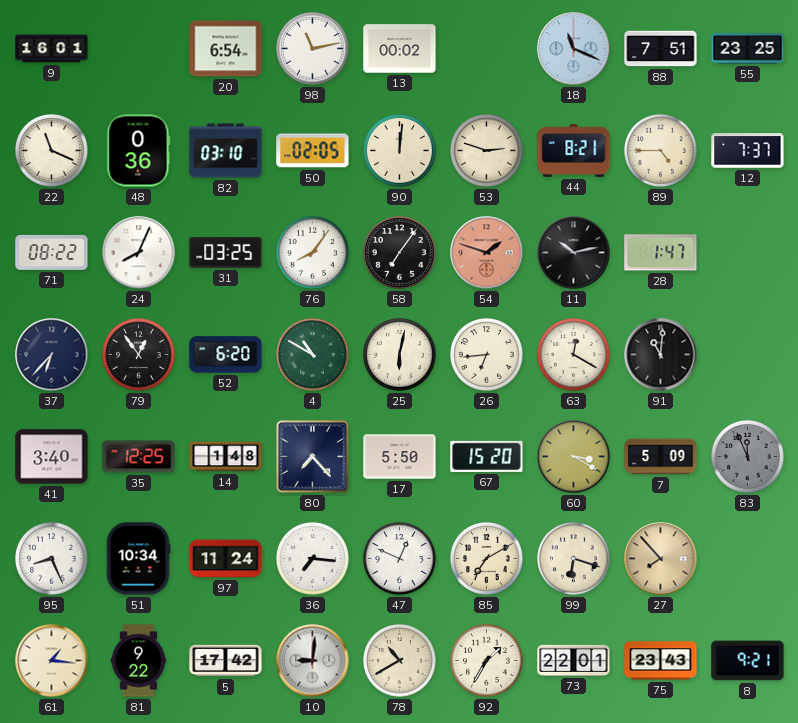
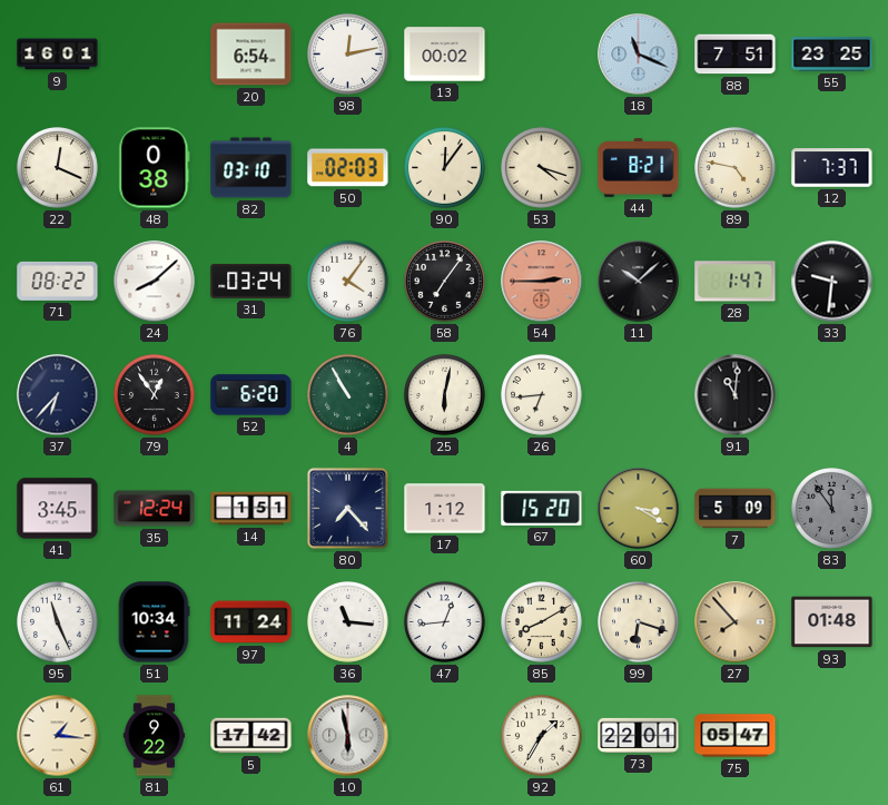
98: 11:13 -> 12:13 (348, 55)
22: 11:19 -> 12:19 (58, 168)
48: 0:36 -> 0:38 (155, 168)
50: 02:05 -> 02:03 (348, 168)
90: 12:01 -> 12:06 (445, 168)
53: 2:48 -> 4:18 (542, 168)
89: 4:45 -> 4:47 (736, 168)
24: 8:04 -> 8:08 (155, 282)
31: 03:25 -> 03:24 (251, 282)
76: 8:06 -> 4:06 (348, 282)
54: 1:48 -> 2:45 (542, 282)
11: 10:13 -> 10:08 (639, 282)
33: none -> 9:31 (832, 282)
4: 10:50 -> 10:55 (348, 395)
63: 12:20 -> none (574, 355)
41: 3:40 -> 3:45 (58, 509)
35: 12:25 -> 12:24 (155, 509)
14: 1:48 -> 1:51 (251, 509)
17: 5:50 -> 1:12 (445, 509)
83: 11:56 -> 11:54 (832, 509)
95: 8:26 -> 11:26 (58, 622)
36: 7:16 -> 11:16 (348, 622)
47: 12:49 -> 12:44 (445, 622)
85: 7:10 -> 8:10 (542, 622)
93: none -> 01:48 (832, 622)
10: 9:01 -> 5:58 (348, 736)
78: 10:40 -> none (400, 661)
75: 23:43 -> 05:47 (736, 736)
8: 9:21 -> none (748, 661)
